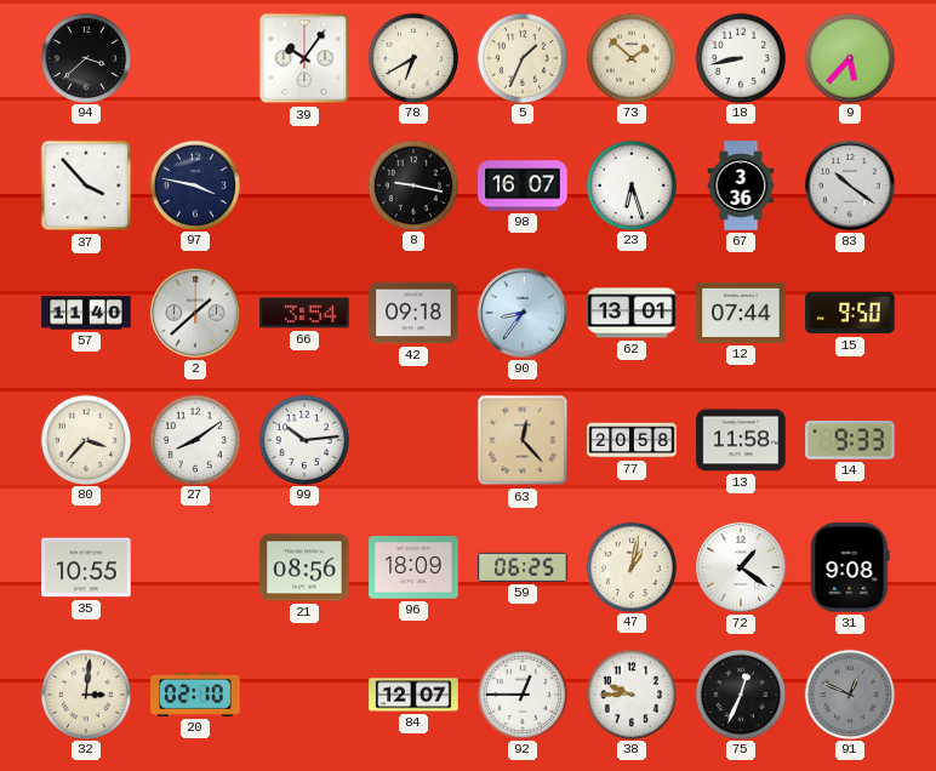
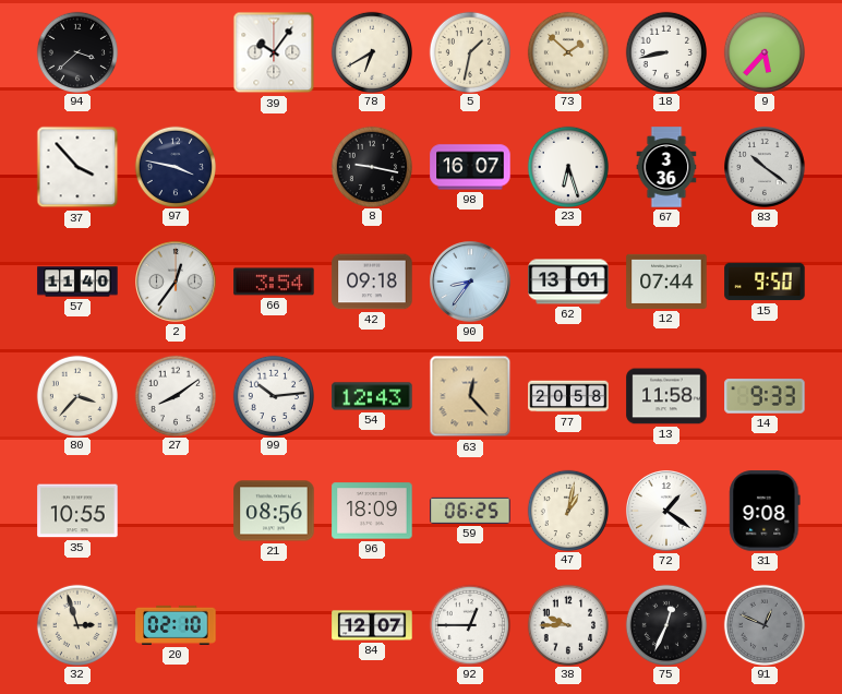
5: 1:34 -> 1:32 (469, 51)
2: 1:38 -> 12:36 (177, 283)
54: none -> 12:43 (372, 396)
32: 3:01 -> 2:57 (76, 624)
